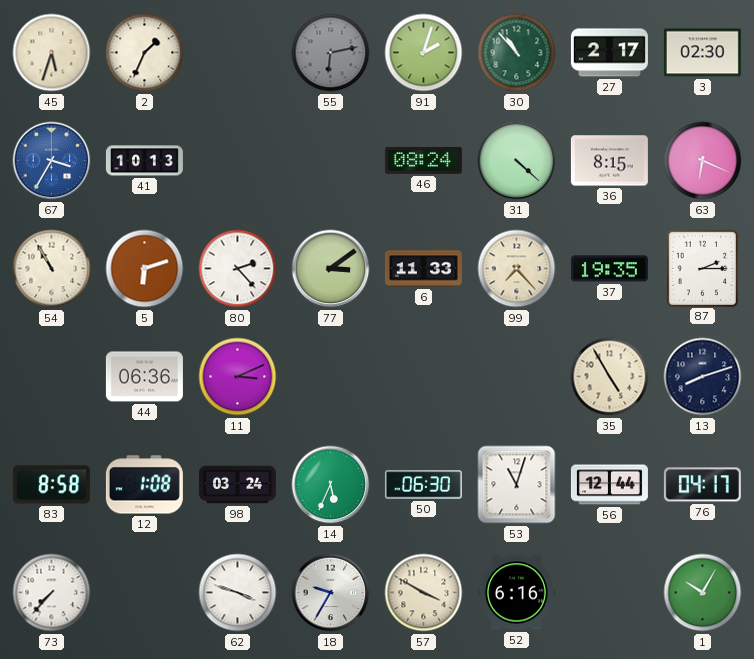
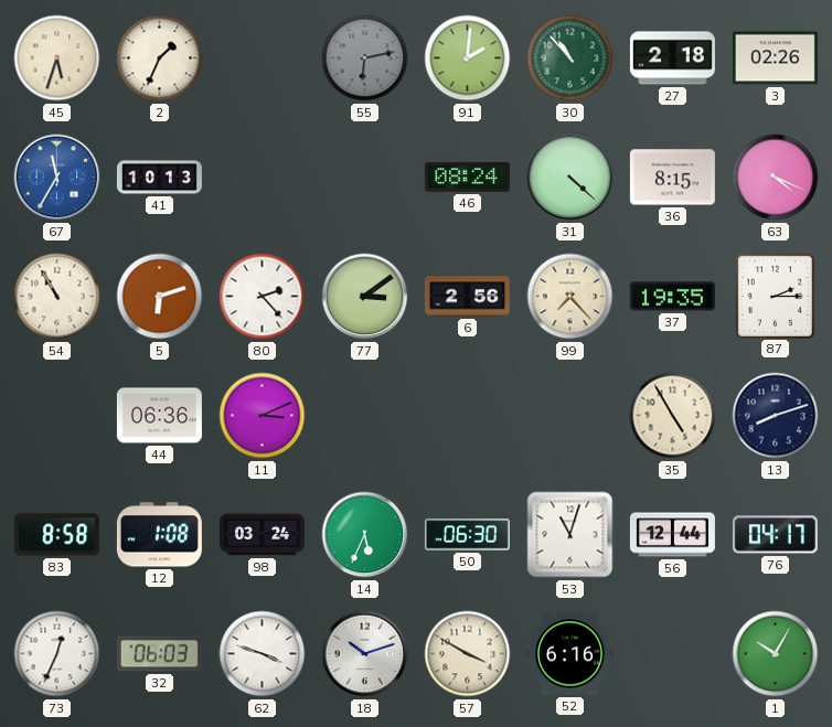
91: 2:03 -> 2:01 (468, 58)
27: 2:17 -> 2:18 (672, 58)
3: 02:30 -> 02:26 (775, 58)
67: 3:35 -> 11:35 (57, 178)
63: 6:19 -> 4:19 (776, 178)
6: 11:33 -> 2:56 (467, 297)
73: 7:37 -> 12:34 (57, 654)
32: none -> 06:03 (159, 654)
18: 9:35 -> 10:12 (365, 654)
